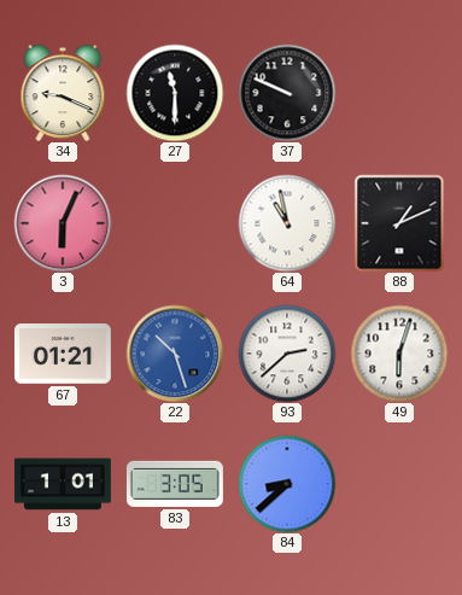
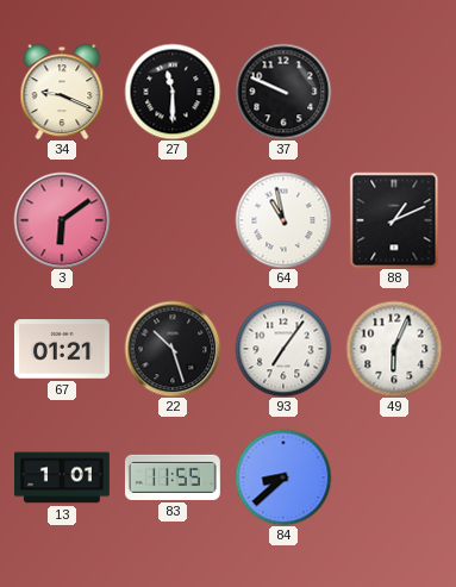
3: 6:04 -> 6:09 (62, 220)
22 dial: blue -> black (173, 349)
93: 2:38 -> 7:06 (283, 349)
49: 6:03 -> 6:04 (394, 349)
83: 3:05 -> 11:55 (173, 477)
